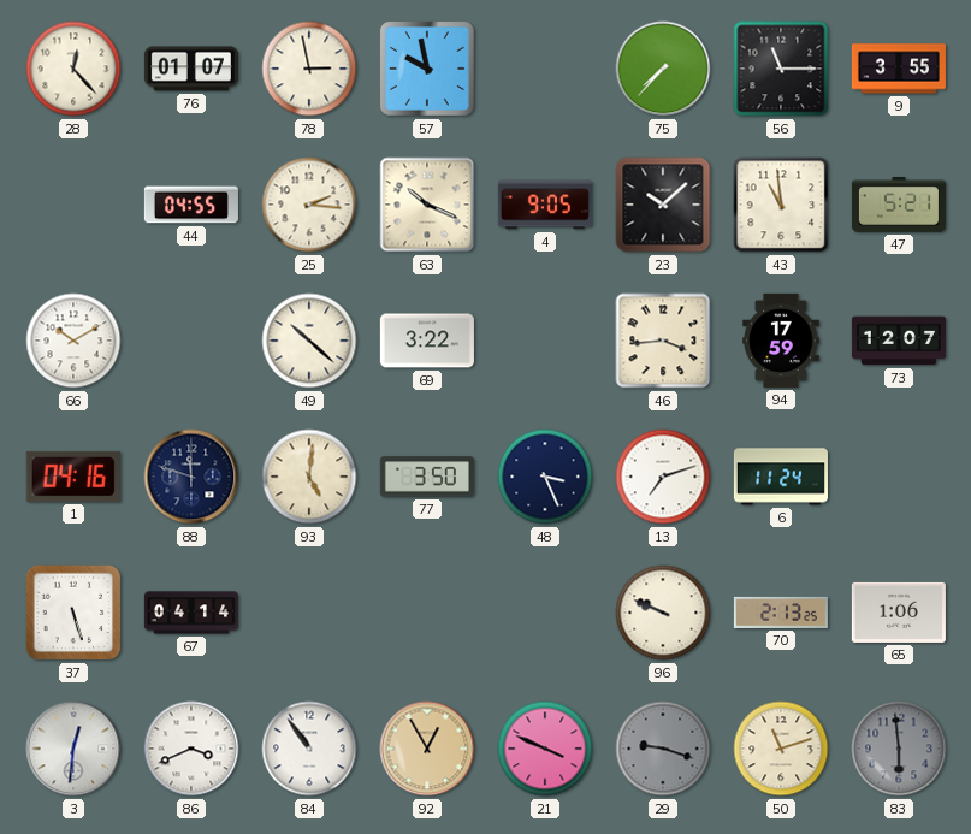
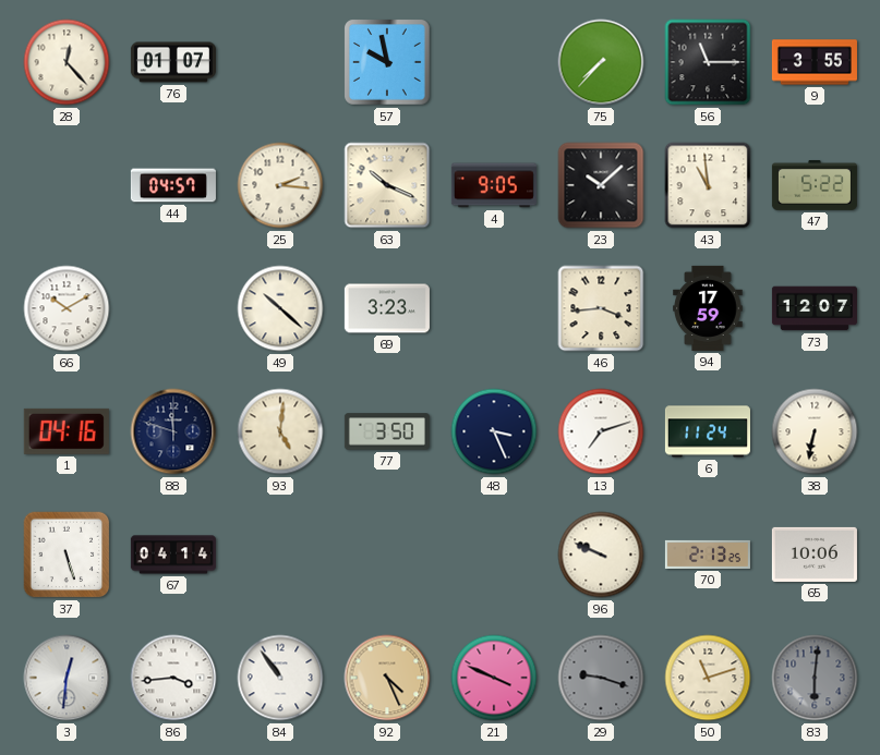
78: 2:58 -> none (309, 69)
44: 04:55 -> 04:57 (173, 185)
47: 5:21 -> 5:22 (815, 185)
69: 3:22 -> 3:23 (387, 308)
38: none -> 6:32 (815, 431)
65: 1:06 -> 10:06 (815, 555)
86: 3:41 -> 3:44 (173, 678)
92: 12:55 -> 4:26 (387, 678)
83: 5:59 -> 6:01 (815, 678)
